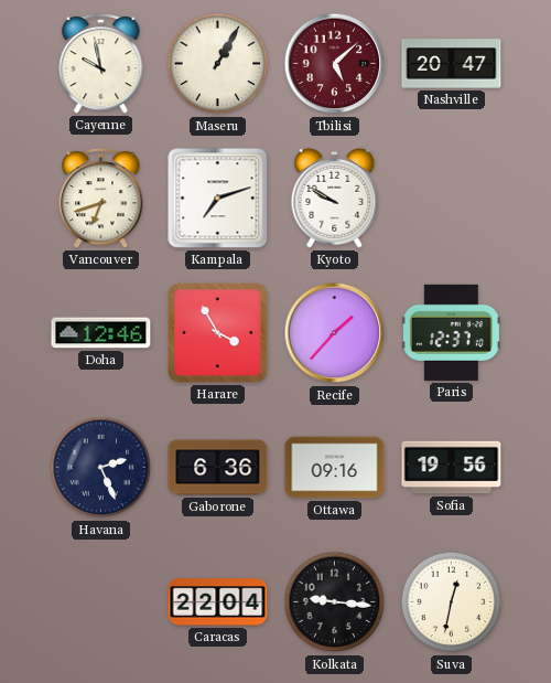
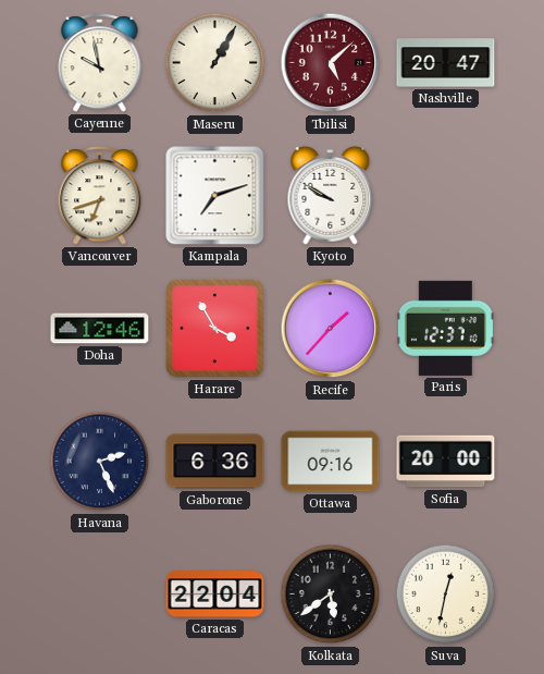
Sofia: 19:56 -> 20:00 (446, 462)
Kolkata: 9:16 -> 5:39 (331, 595)
